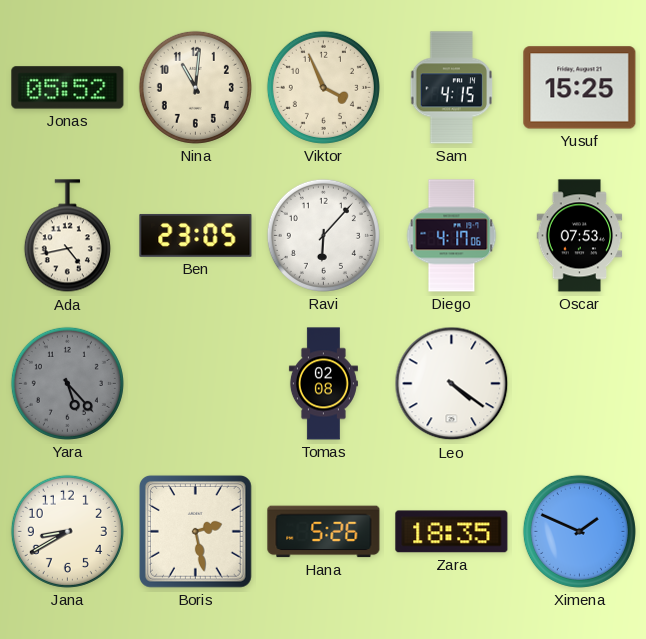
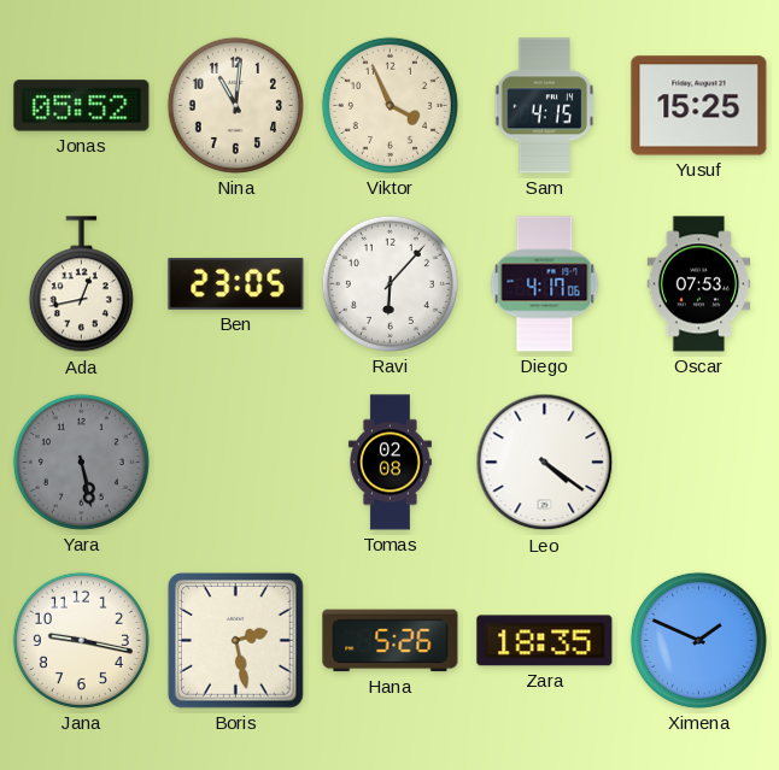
Ada: 4:43 -> 12:43 (81, 284)
Yara: 5:23 -> 5:28 (81, 462)
Jana: 8:40 -> 9:17 (81, 640)
